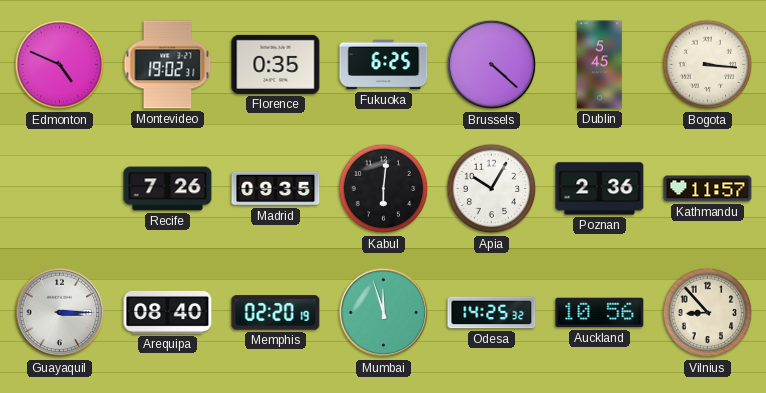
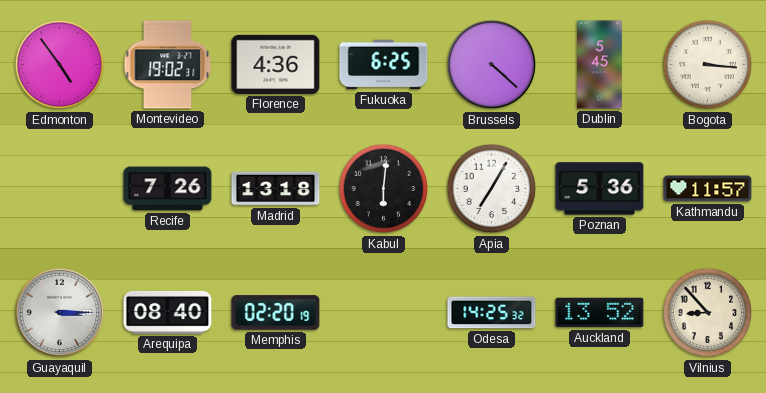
Edmonton: 4:49 -> 4:54 (60, 65)
Florence: 0:35 -> 4:36 (276, 64)
Madrid: 09:35 -> 13:18 (276, 189)
Apia: 10:05 -> 7:05 (492, 189)
Poznan: 2:36 -> 5:36 (600, 189)
Mumbai: 11:57 -> none (384, 313)
Auckland: 10:56 -> 13:52 (600, 313)
